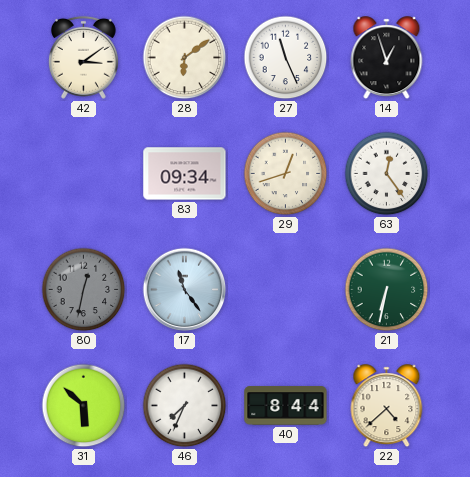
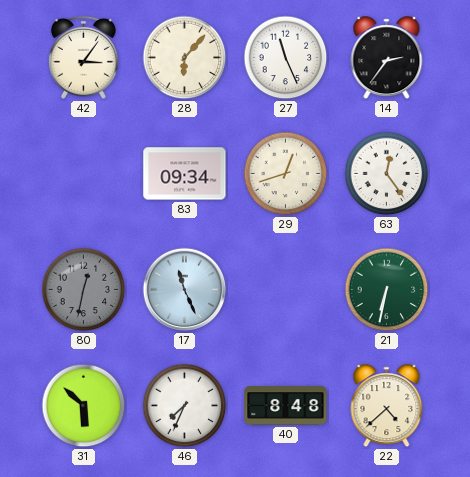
42: 3:09 -> 3:06 (83, 57)
28: 6:09 -> 6:07 (185, 58)
14: 12:57 -> 2:36 (387, 58)
17: 11:24 -> 11:26 (185, 290)
40: 8:44 -> 8:48 (286, 406)
